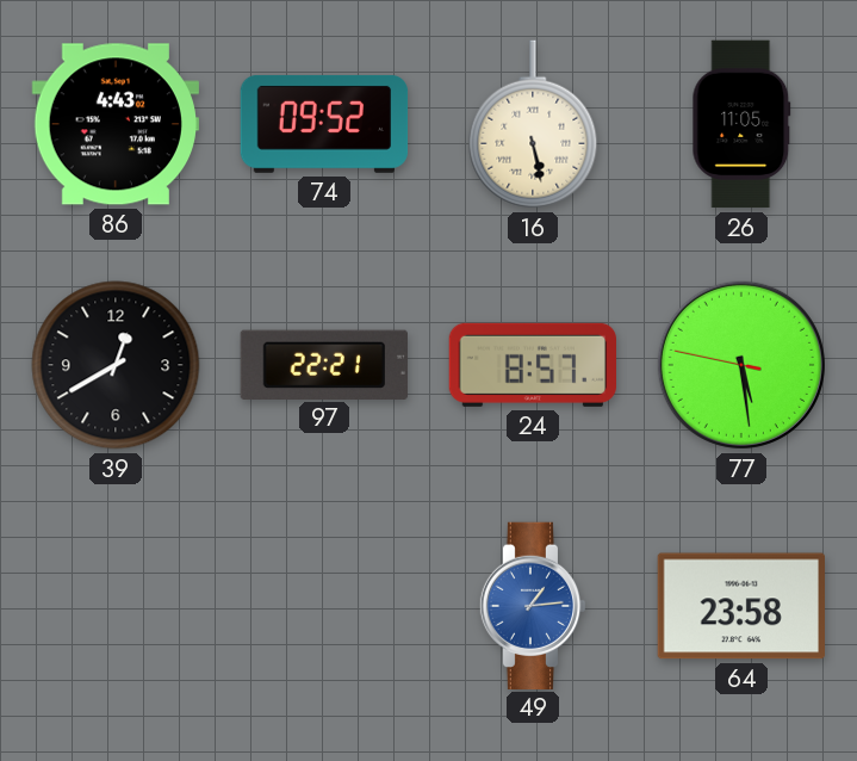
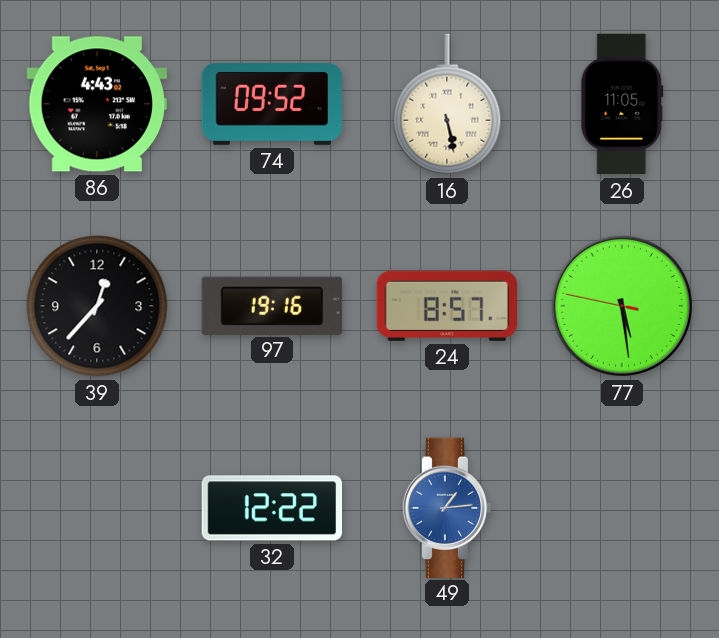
39: 12:40 -> 12:37 (97, 306)
97: 22:21 -> 19:16 (272, 305)
32: none -> 12:22 (271, 508)
64: 23:58 -> none (740, 606)
